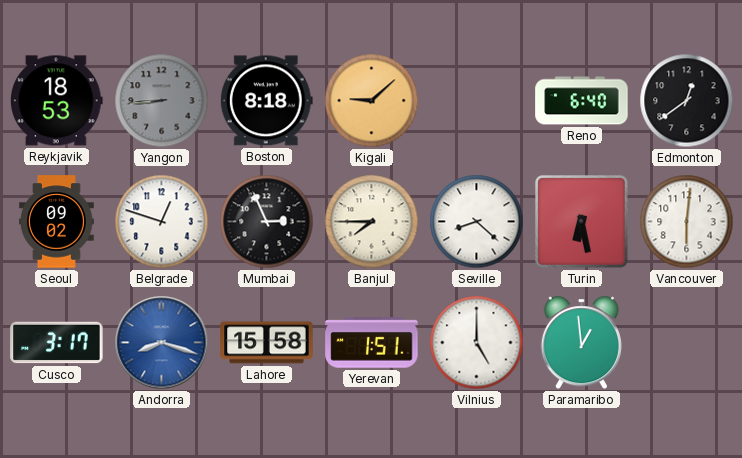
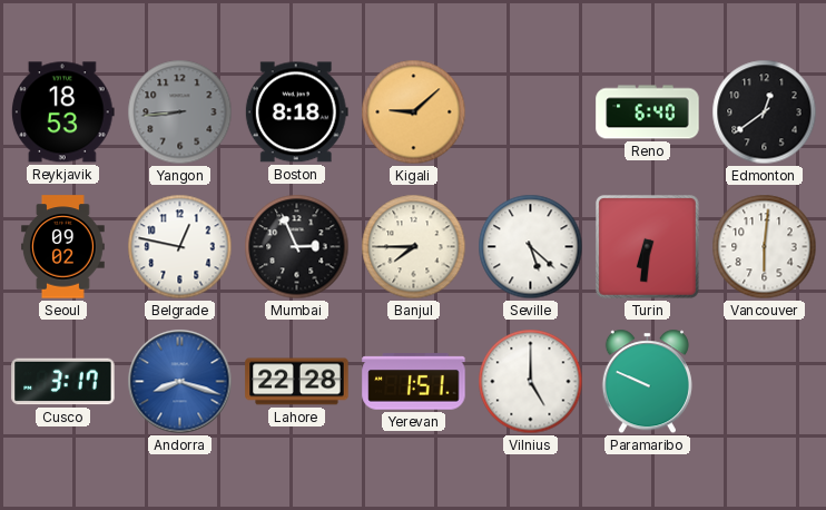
Belgrade: 12:48 -> 12:47 (180, 247)
Seville: 8:22 -> 5:22 (531, 247)
Turin: 6:28 -> 6:31 (648, 247)
Lahore: 15:58 -> 22:28 (297, 382)
Paramaribo: 12:59 -> 9:49 (647, 382)
